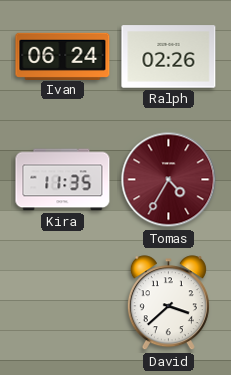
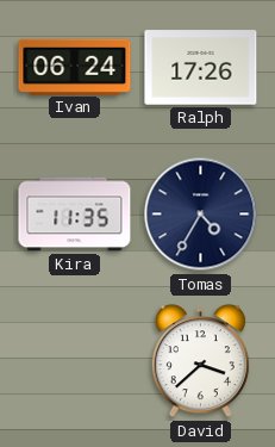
Ralph: 02:26 -> 17:26 (201, 68)
Tomas dial: burgundy -> navy (201, 215)
